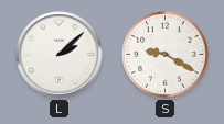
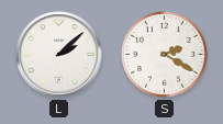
S: 9:20 -> 2:20 (165, 55)
